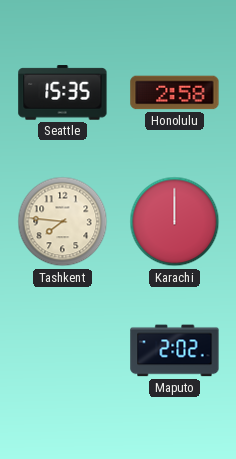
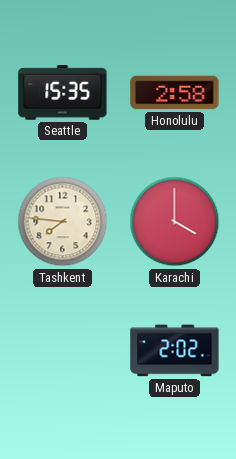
Karachi: 12:00 -> 4:00 (175, 222)
